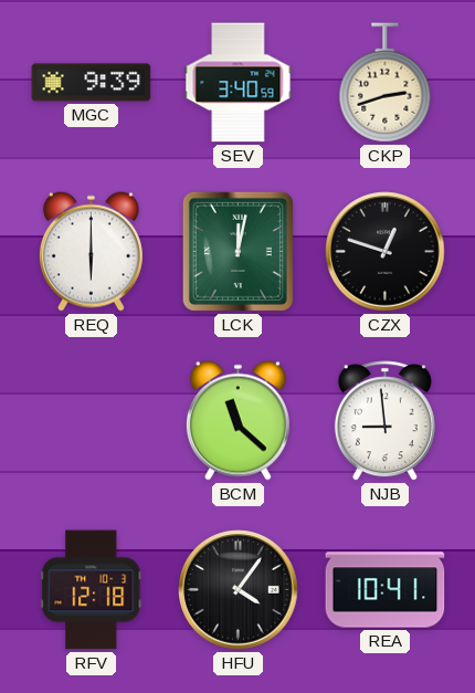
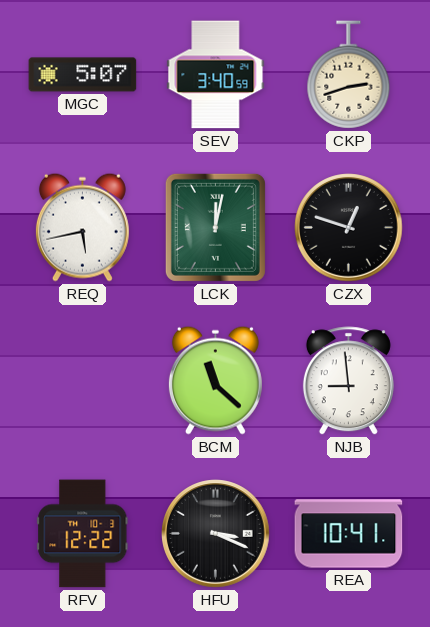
MGC: 9:39 -> 5:07 (83, 75)
REQ: 6:00 -> 5:43 (82, 227)
RFV: 12:18 -> 12:22 (83, 534)
HFU: 4:06 -> 3:19 (216, 534)
